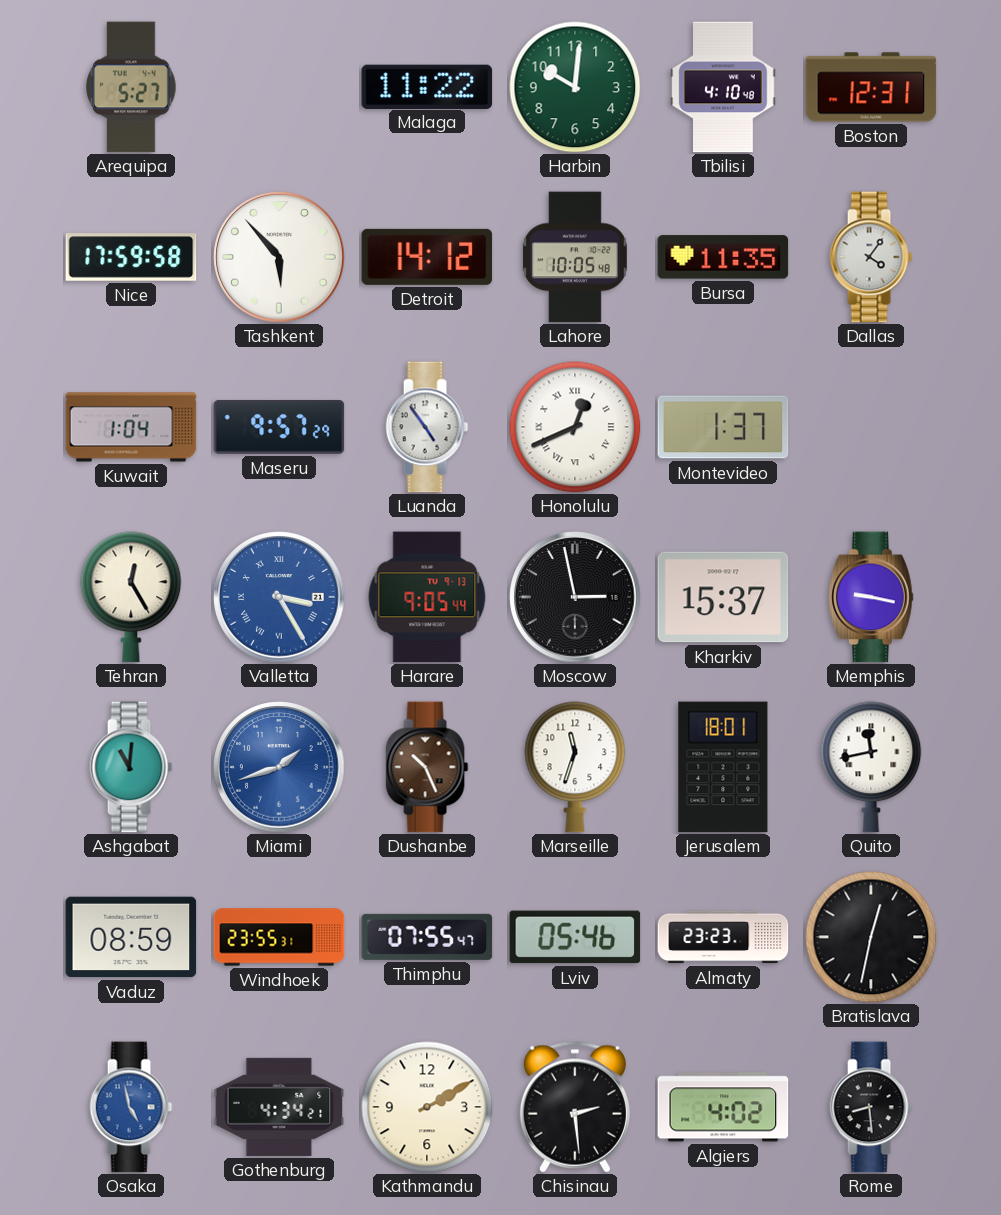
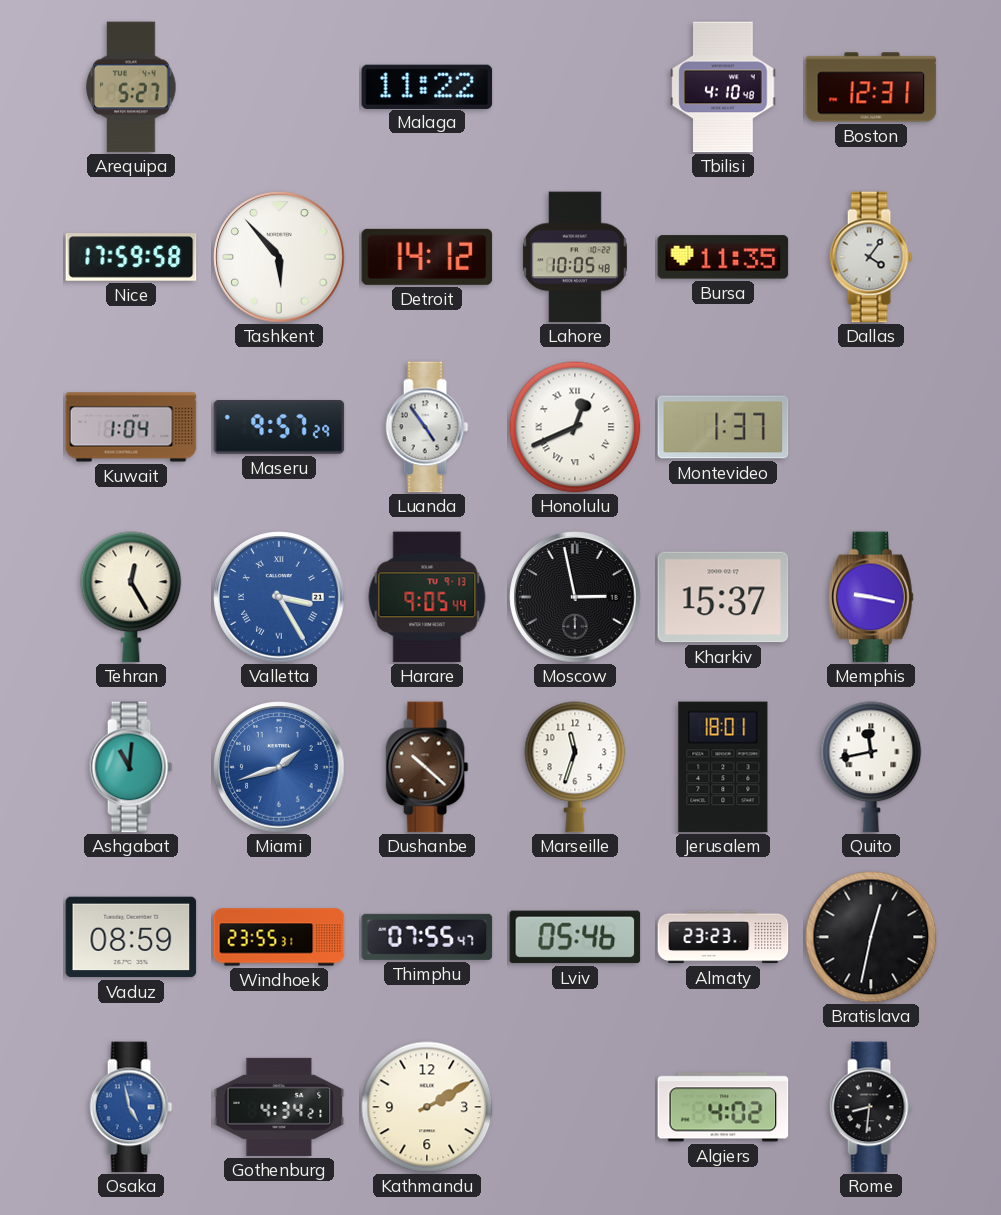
Harbin: 10:01 -> none (575, 87)
Dushanbe: 10:26 -> 10:22 (427, 767)
Chisinau: 2:29 -> none (575, 1107)
Rome: 8:29 -> 8:31 (871, 1107)
